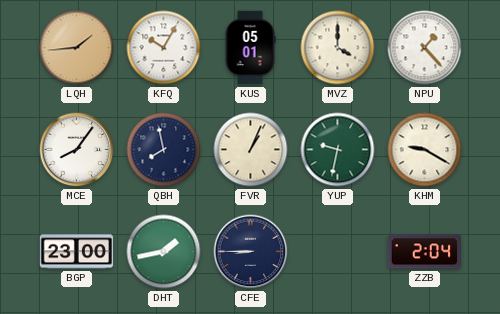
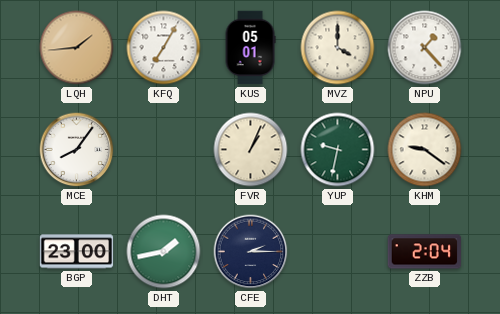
KFQ: 10:05 -> 7:05 (164, 48)
QBH: 7:58 -> none (164, 150)
KHM: 9:20 -> 9:21 (425, 150)
CFE: 8:45 -> 2:15 (251, 252)
